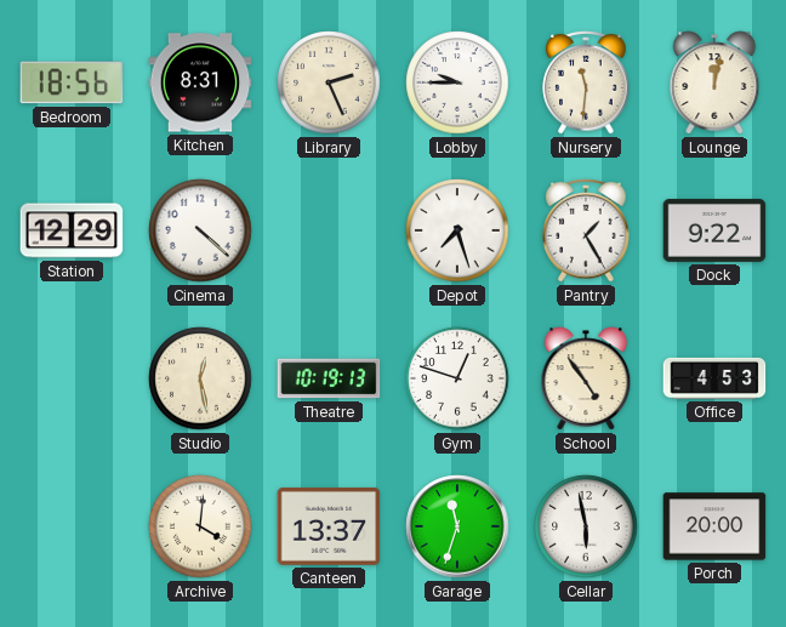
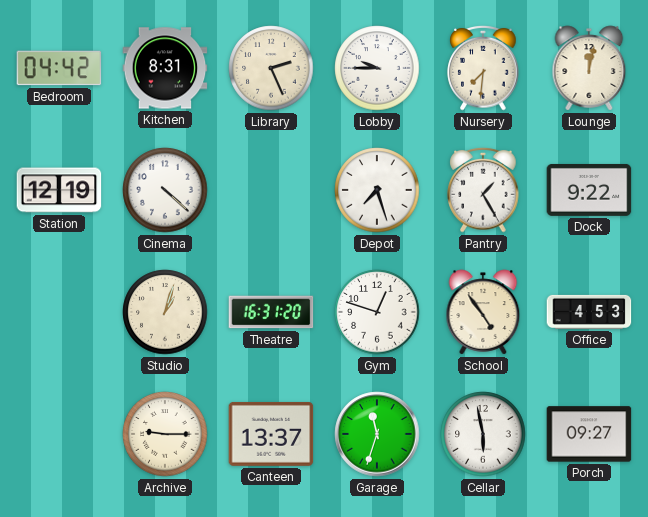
Bedroom: 18:56 -> 04:42 (59, 68)
Nursery: 11:31 -> 7:31 (483, 68)
Station: 12:29 -> 12:19 (59, 190)
Studio: 12:28 -> 1:03 (165, 312)
Theatre: 10:19 -> 16:31 (271, 312)
Archive: 4:01 -> 9:15 (165, 434)
Porch: 20:00 -> 09:27 (589, 434)
